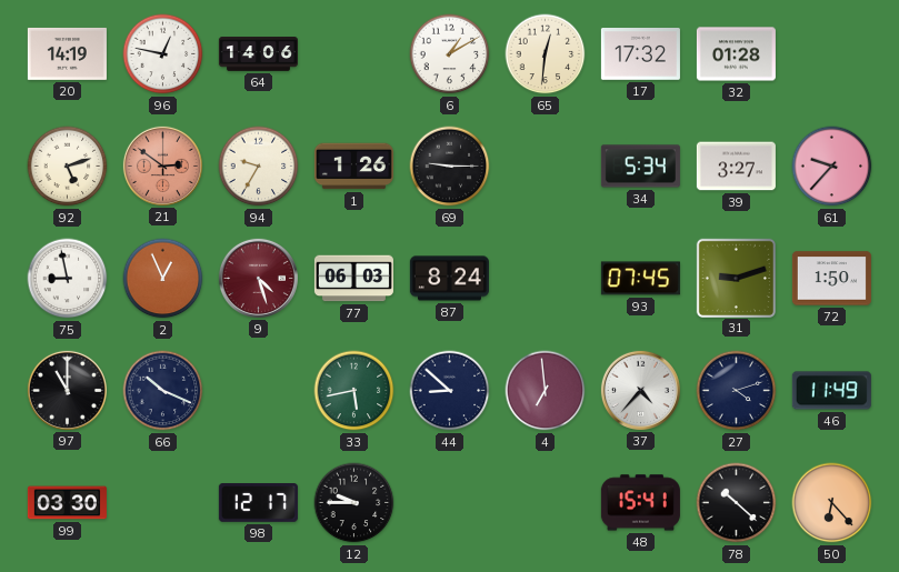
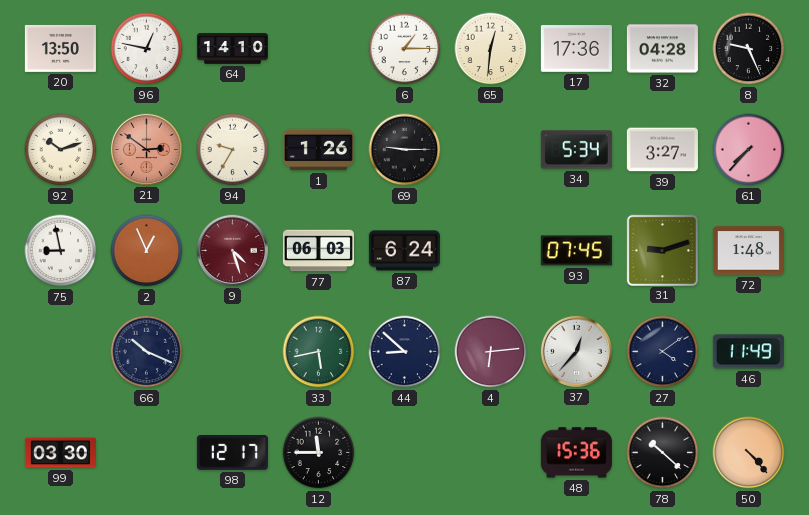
20: 14:19 -> 13:50 (60, 48)
64: 14:06 -> 14:10 (232, 49)
6: 1:10 -> 1:15 (405, 49)
17: 17:32 -> 17:36 (576, 49)
32: 01:28 -> 04:28 (662, 49)
8: none -> 9:26 (749, 49)
92: 5:12 -> 10:12 (61, 150)
61: 9:37 -> 7:37 (749, 150)
87: 8:24 -> 6:24 (404, 251)
72: 1:50 -> 1:48 (748, 251)
97: 11:00 -> none (67, 390)
4: 6:59 -> 6:14 (491, 352)
37: 4:37 -> 12:37 (576, 351)
27: 4:12 -> 4:09 (663, 352)
12: 9:45 -> 11:45 (319, 453)
48: 15:41 -> 15:36 (576, 453)
50: 6:23 -> 4:23 (749, 453)
